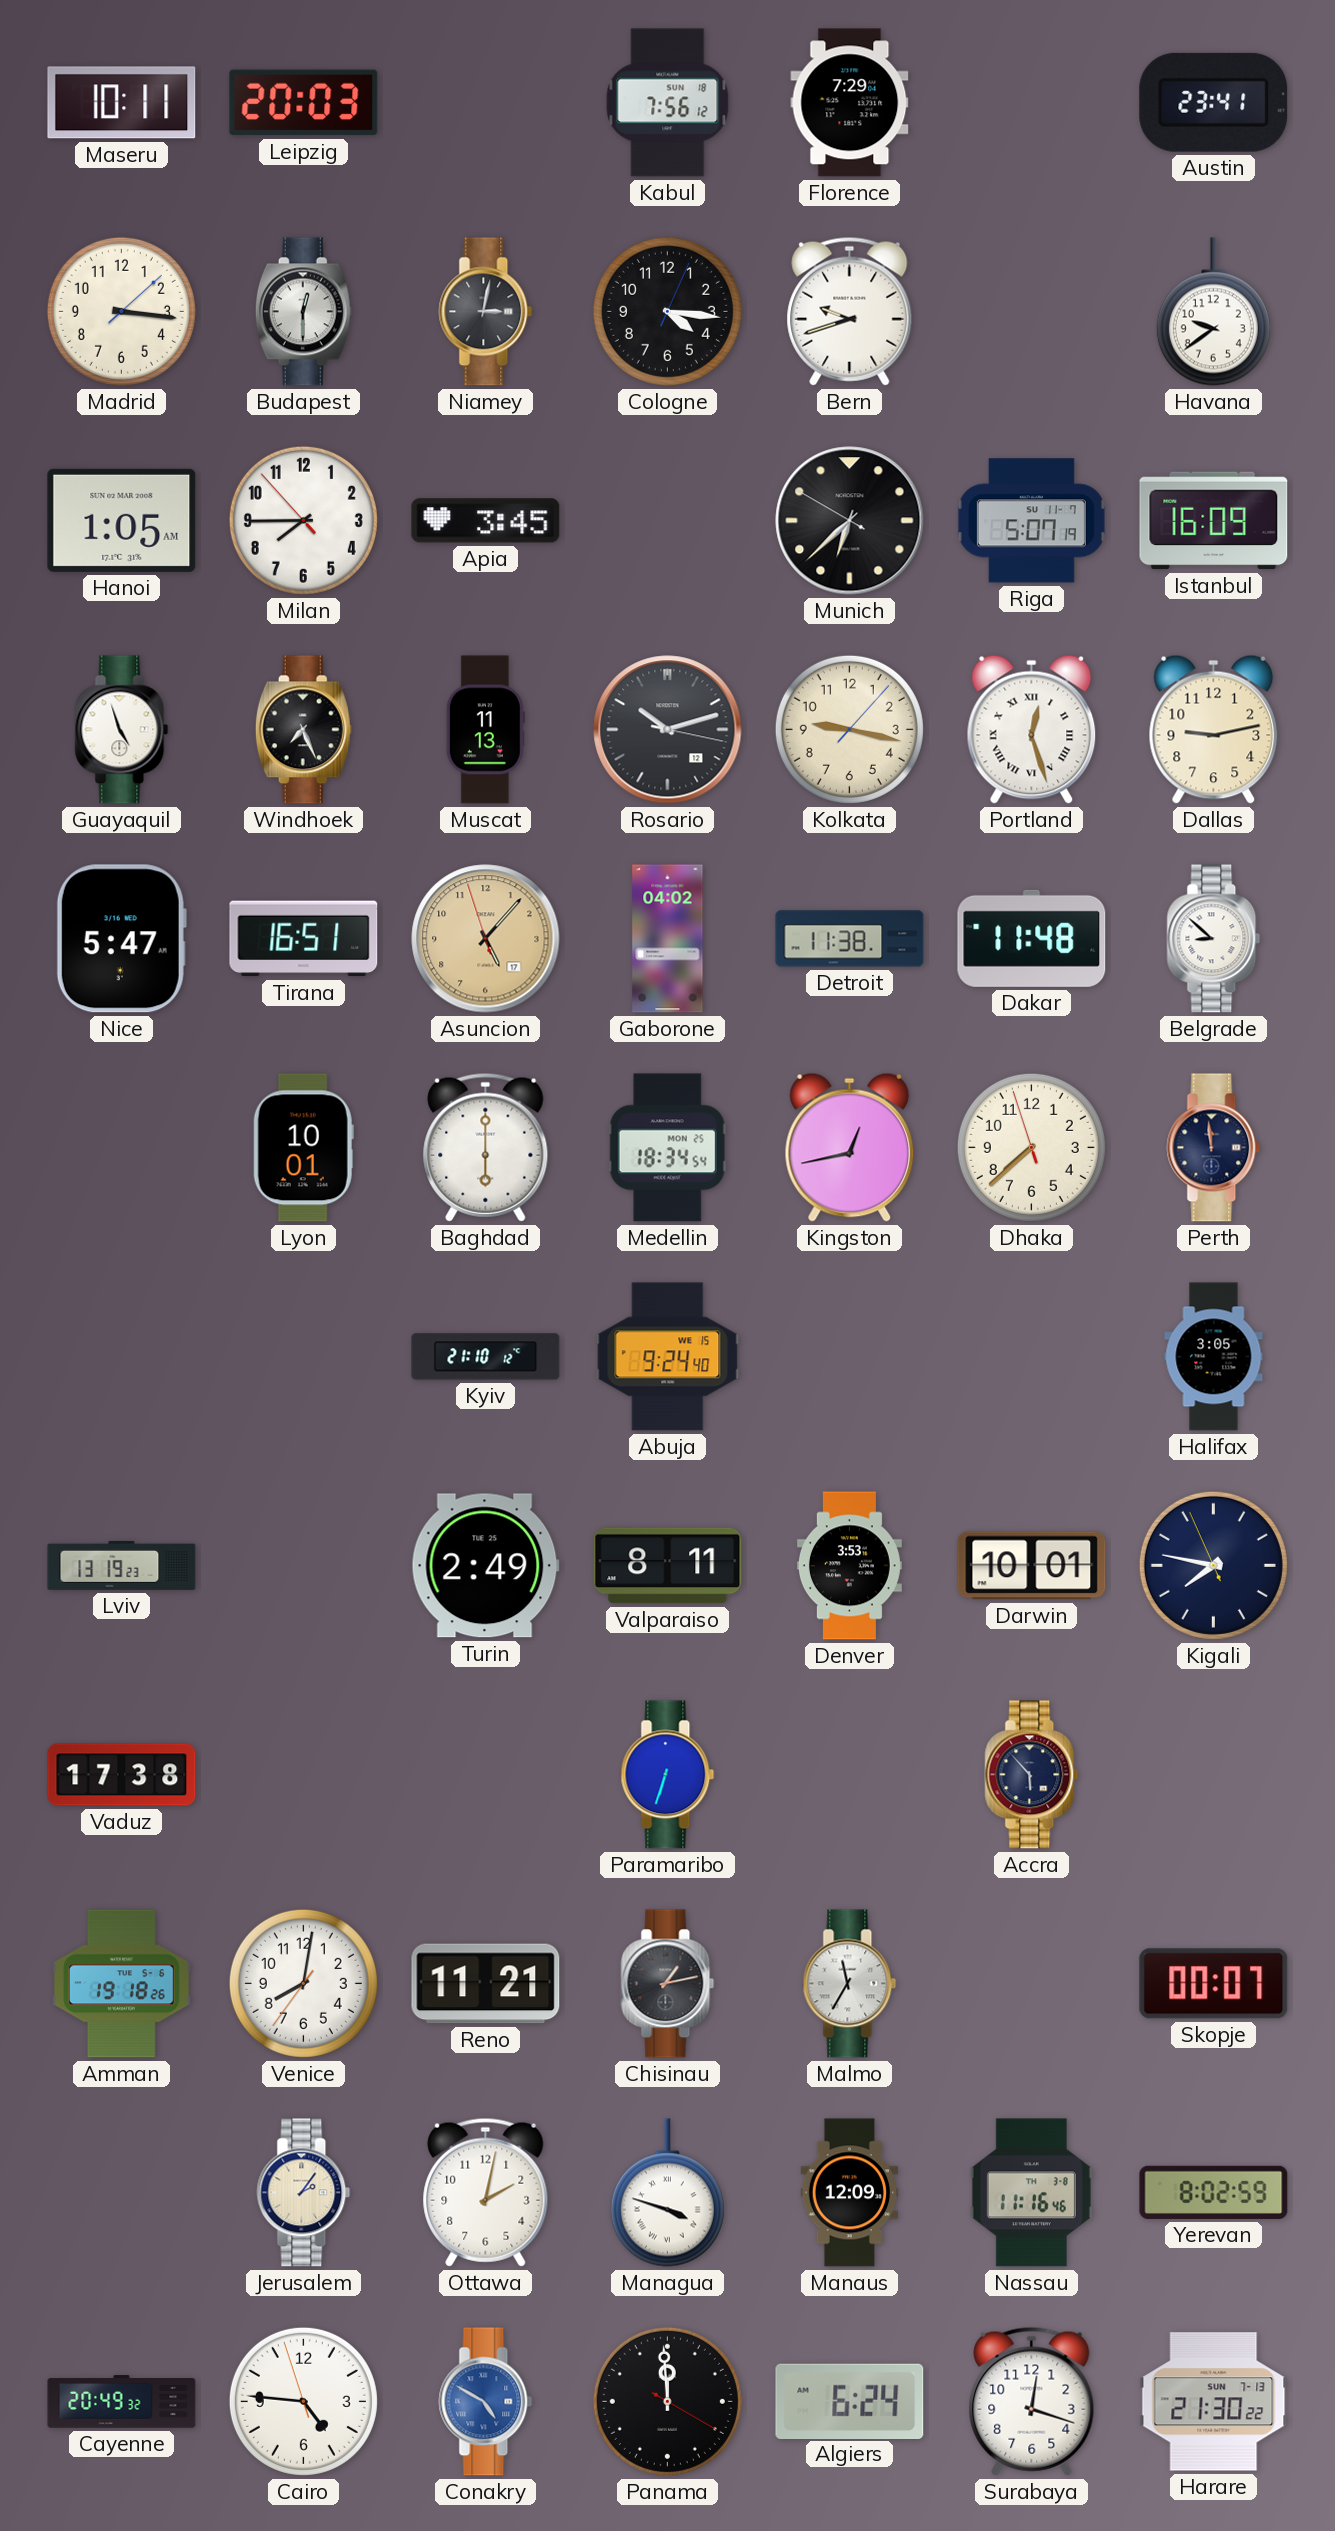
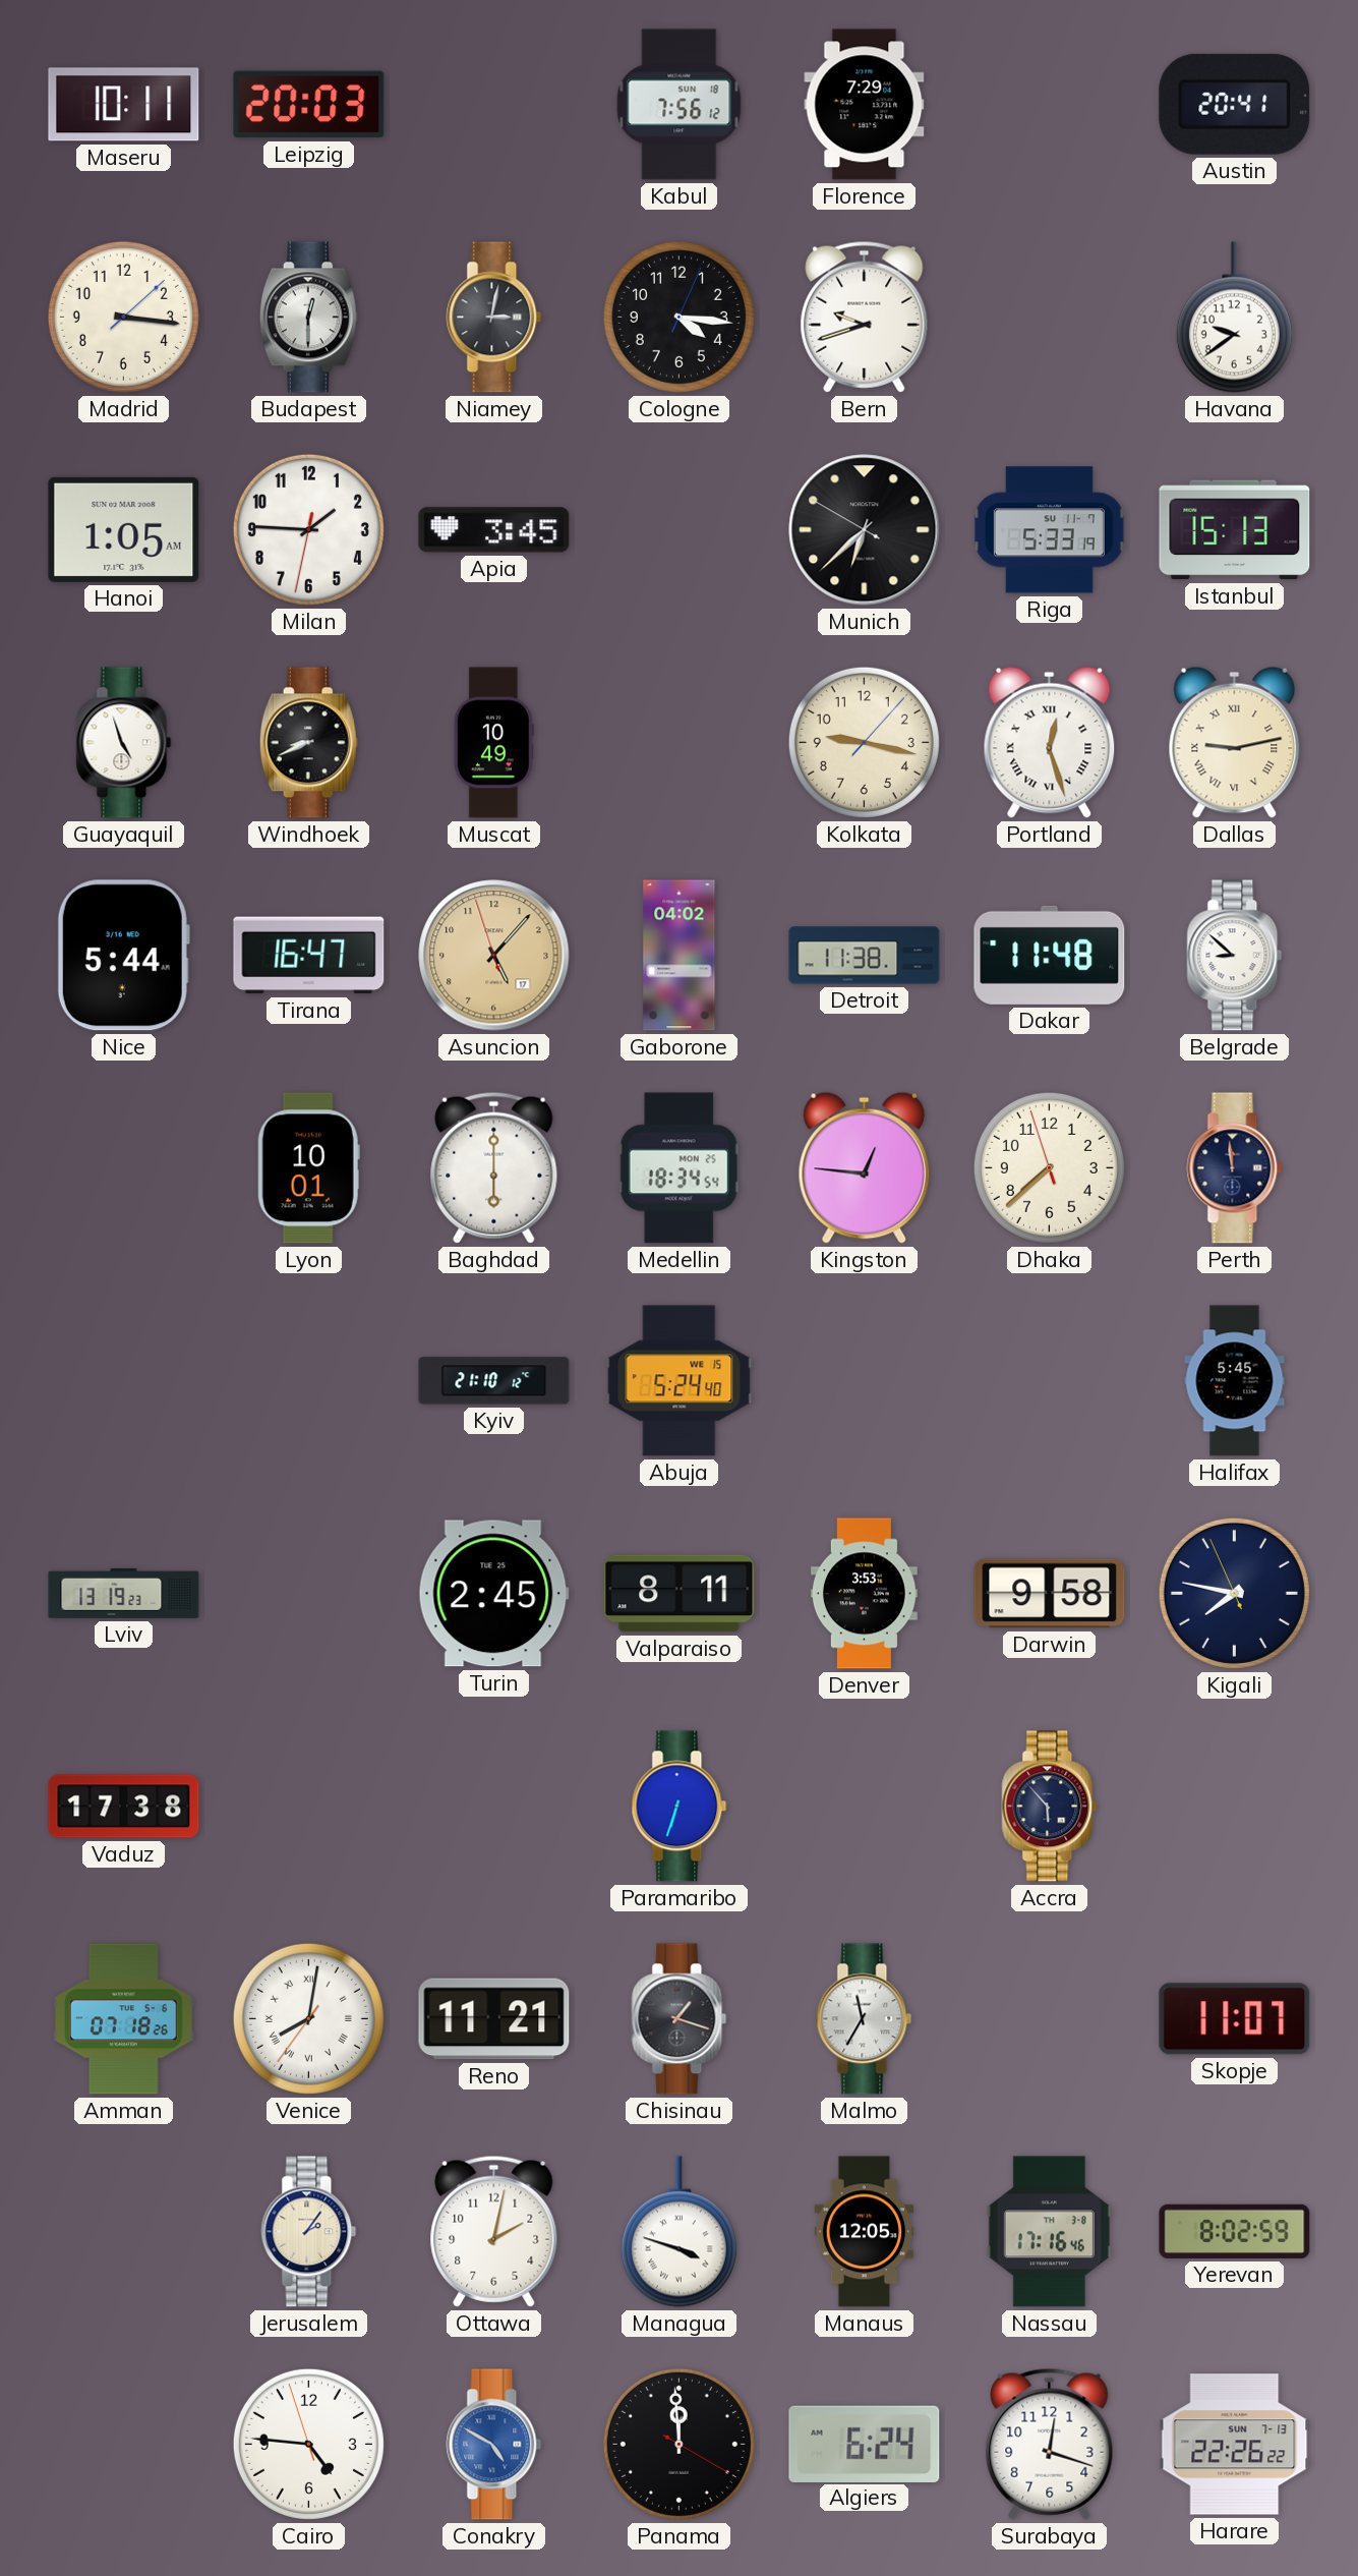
Austin: 23:41 -> 20:41 (1235, 104)
Milan: 7:44 -> 1:45 (308, 529)
Riga: 5:07 -> 5:33 (1049, 530)
Istanbul: 16:09 -> 15:13 (1235, 530)
Windhoek: 7:26 -> 8:41 (308, 743)
Muscat: 11:13 -> 10:49 (493, 743)
Rosario: 10:12 -> none (668, 730)
Dallas numerals: Arabic -> Roman (1235, 742)
Nice: 5:47 -> 5:44 (123, 956)
Tirana: 16:51 -> 16:47 (309, 956)
Kingston: 12:43 -> 12:46 (865, 1167)
Abuja: 9:24 -> 5:24 (680, 1381)
Halifax: 3:05 -> 5:45 (1235, 1381)
Turin: 2:49 -> 2:45 (493, 1594)
Darwin: 10:01 -> 9:58 (1050, 1594)
Amman: 19:18 -> 07:18 (124, 2019)
Venice numerals: Arabic -> Roman (308, 2018)
Chisinau: 1:13 -> 1:18 (680, 2019)
Skopje: 00:07 -> 11:07 (1235, 2019)
Manaus: 12:09 -> 12:05 (865, 2232)
Nassau: 11:16 -> 17:16 (1049, 2232)
Cayenne: 20:49 -> none (122, 2402)
Harare: 21:30 -> 22:26 (1235, 2445)
